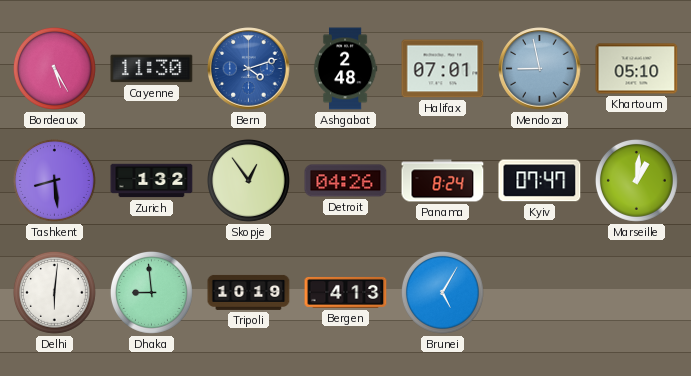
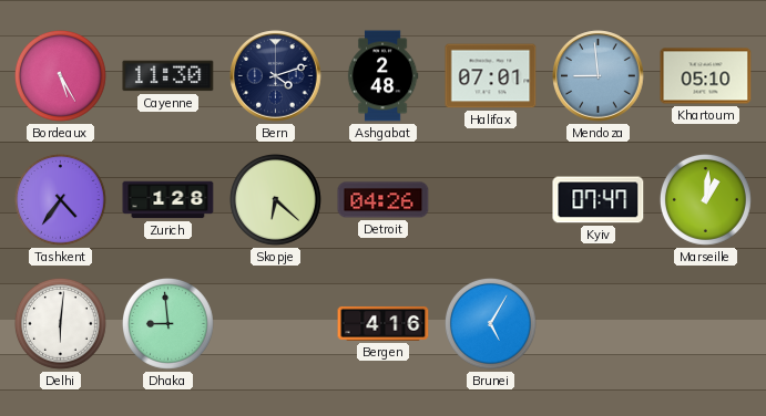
Bern dial: blue -> navy (276, 76)
Mendoza: 8:58 -> 8:59 (599, 76)
Tashkent: 8:29 -> 4:36 (60, 199)
Zurich: 1:32 -> 1:28 (168, 200)
Skopje: 12:54 -> 6:22 (275, 199)
Panama: 8:24 -> none (443, 181)
Tripoli: 10:19 -> none (249, 292)
Bergen: 4:13 -> 4:16 (384, 323)
